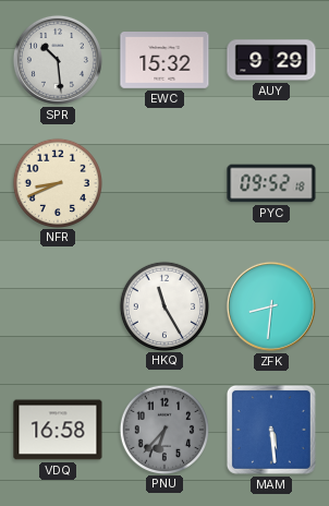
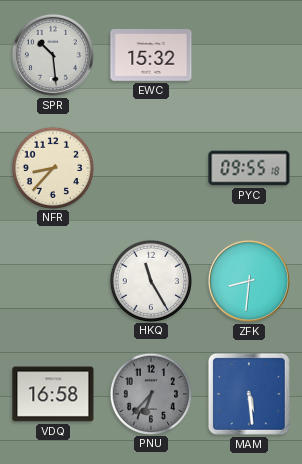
AUY: 9:29 -> none (271, 60)
NFR: 8:41 -> 8:37 (52, 167)
PYC: 09:52 -> 09:55 (249, 168)
